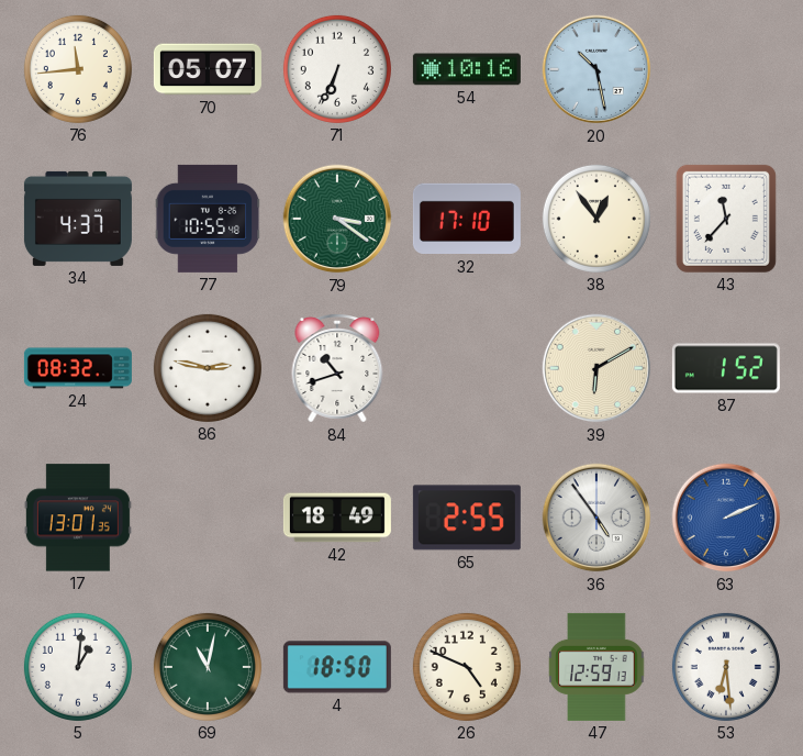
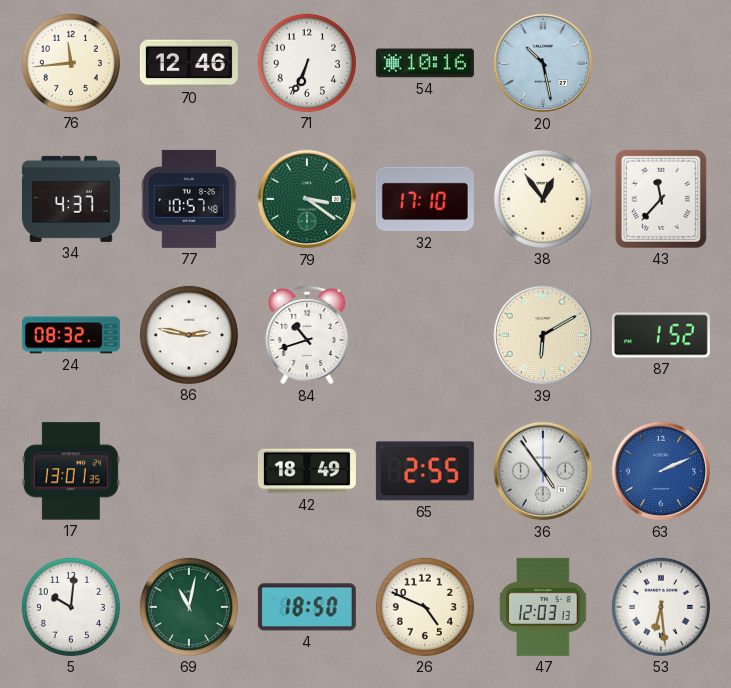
70: 05:07 -> 12:46 (189, 63)
77: 10:55 -> 10:57 (189, 199)
5: 1:01 -> 10:01 (71, 607)
47: 12:59 -> 12:03 (543, 607)
